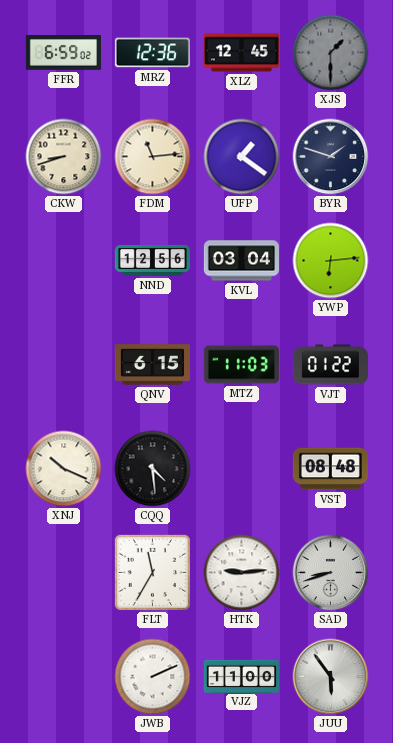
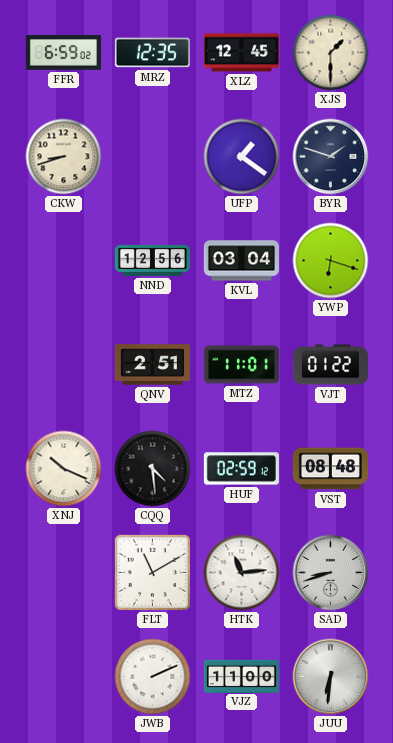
MRZ: 12:36 -> 12:35 (152, 53)
XJS dial: grey -> cream (331, 53)
FDM: 11:14 -> none (153, 157)
YWP: 6:14 -> 6:18 (331, 261)
QNV: 6:15 -> 2:51 (152, 365)
MTZ: 11:03 -> 11:01 (241, 365)
HUF: none -> 02:59 (241, 469)
FLT: 11:35 -> 11:10 (152, 572)
HTK: 9:14 -> 11:14 (242, 573)
JUU: 5:54 -> 6:31 (331, 677)
